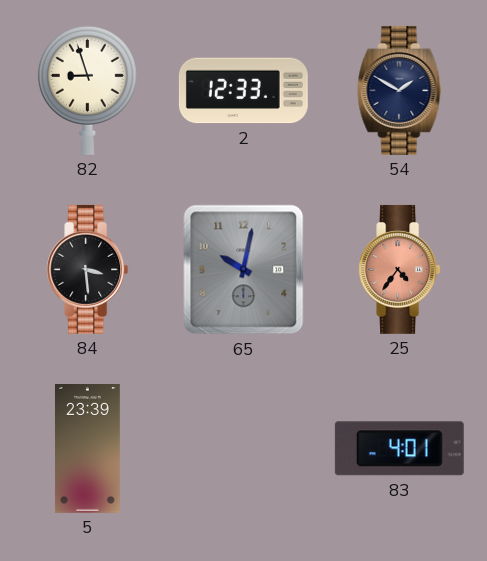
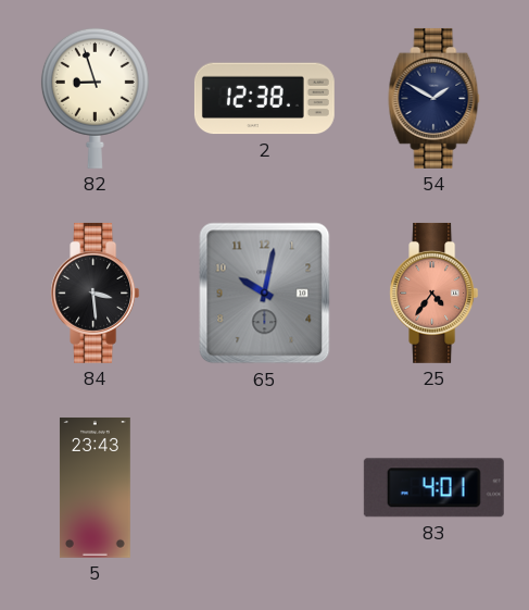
2: 12:33 -> 12:38 (264, 99)
5: 23:39 -> 23:43 (95, 487)
